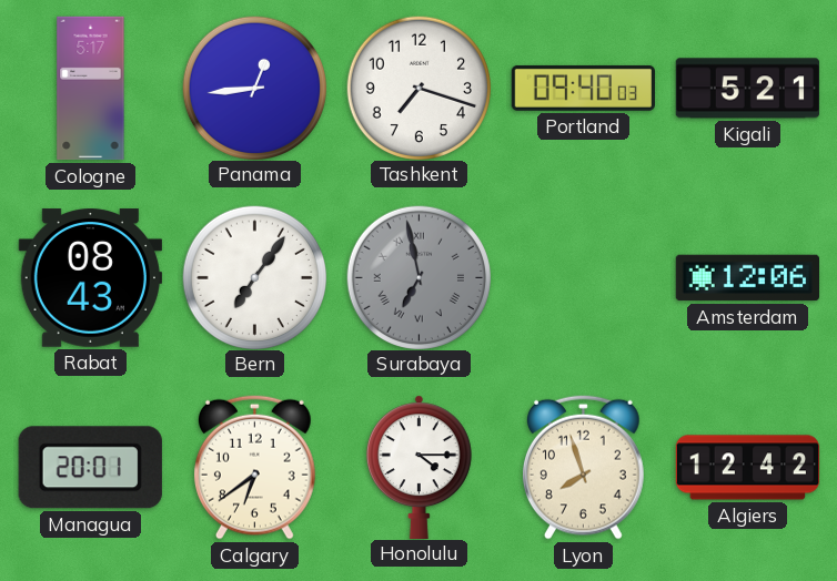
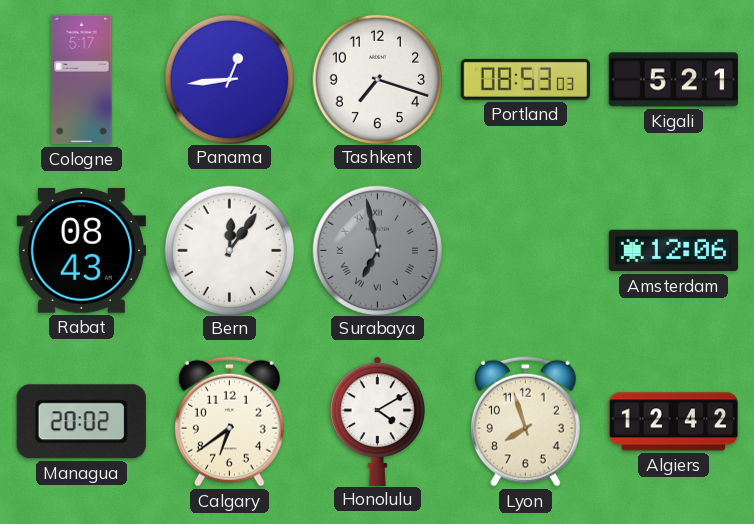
Portland: 09:40 -> 08:53 (525, 79)
Bern: 7:06 -> 12:06 (229, 250)
Managua: 20:01 -> 20:02 (81, 422)
Honolulu: 4:15 -> 4:10 (377, 421)
